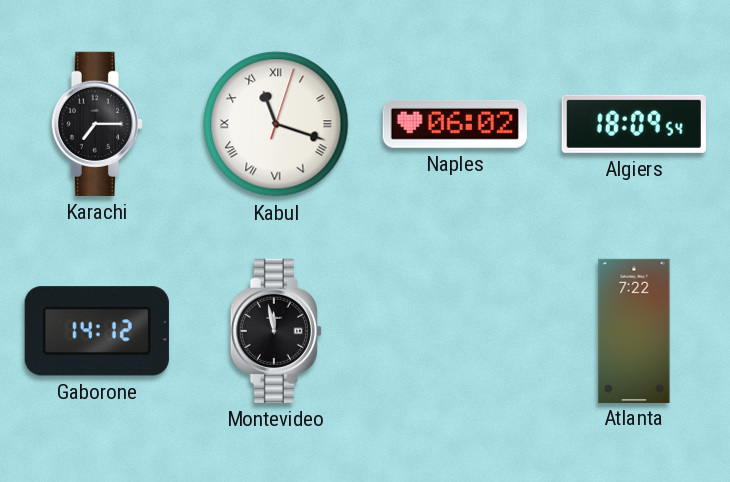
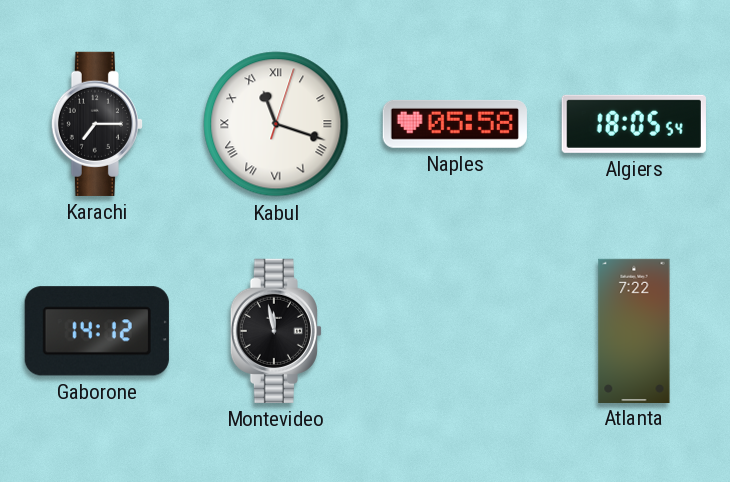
Naples: 06:02 -> 05:58 (455, 124)
Algiers: 18:09 -> 18:05 (634, 124)
